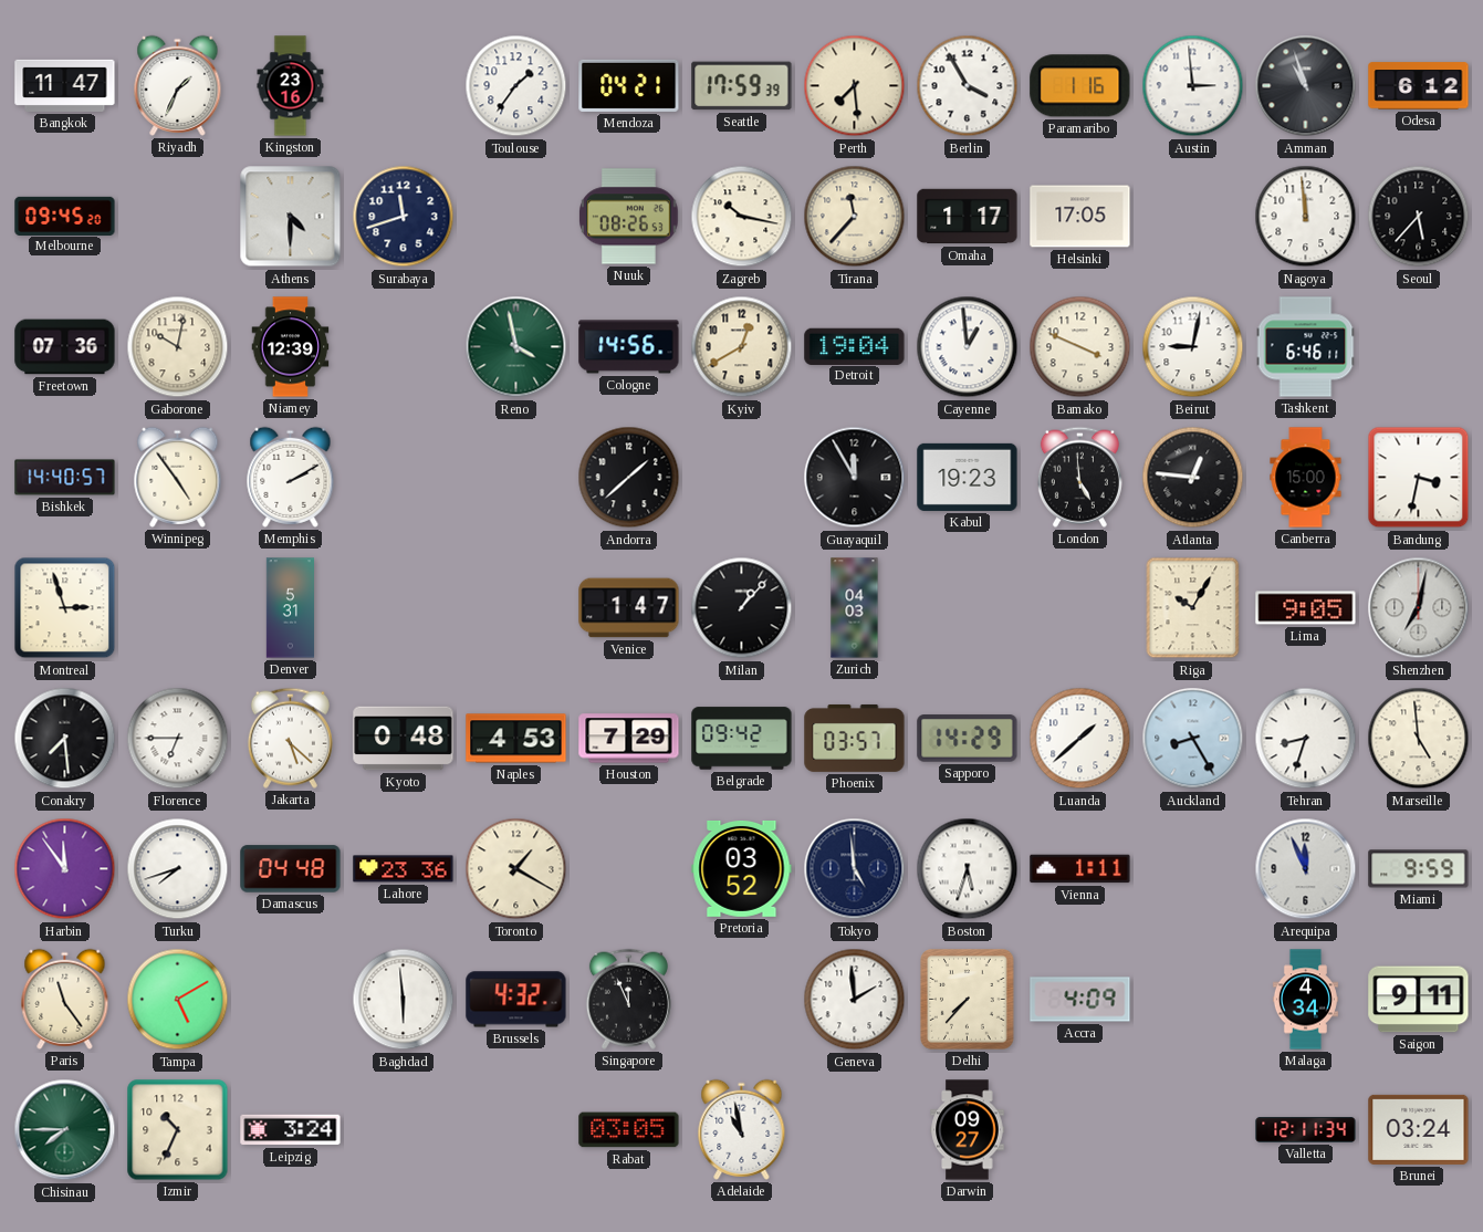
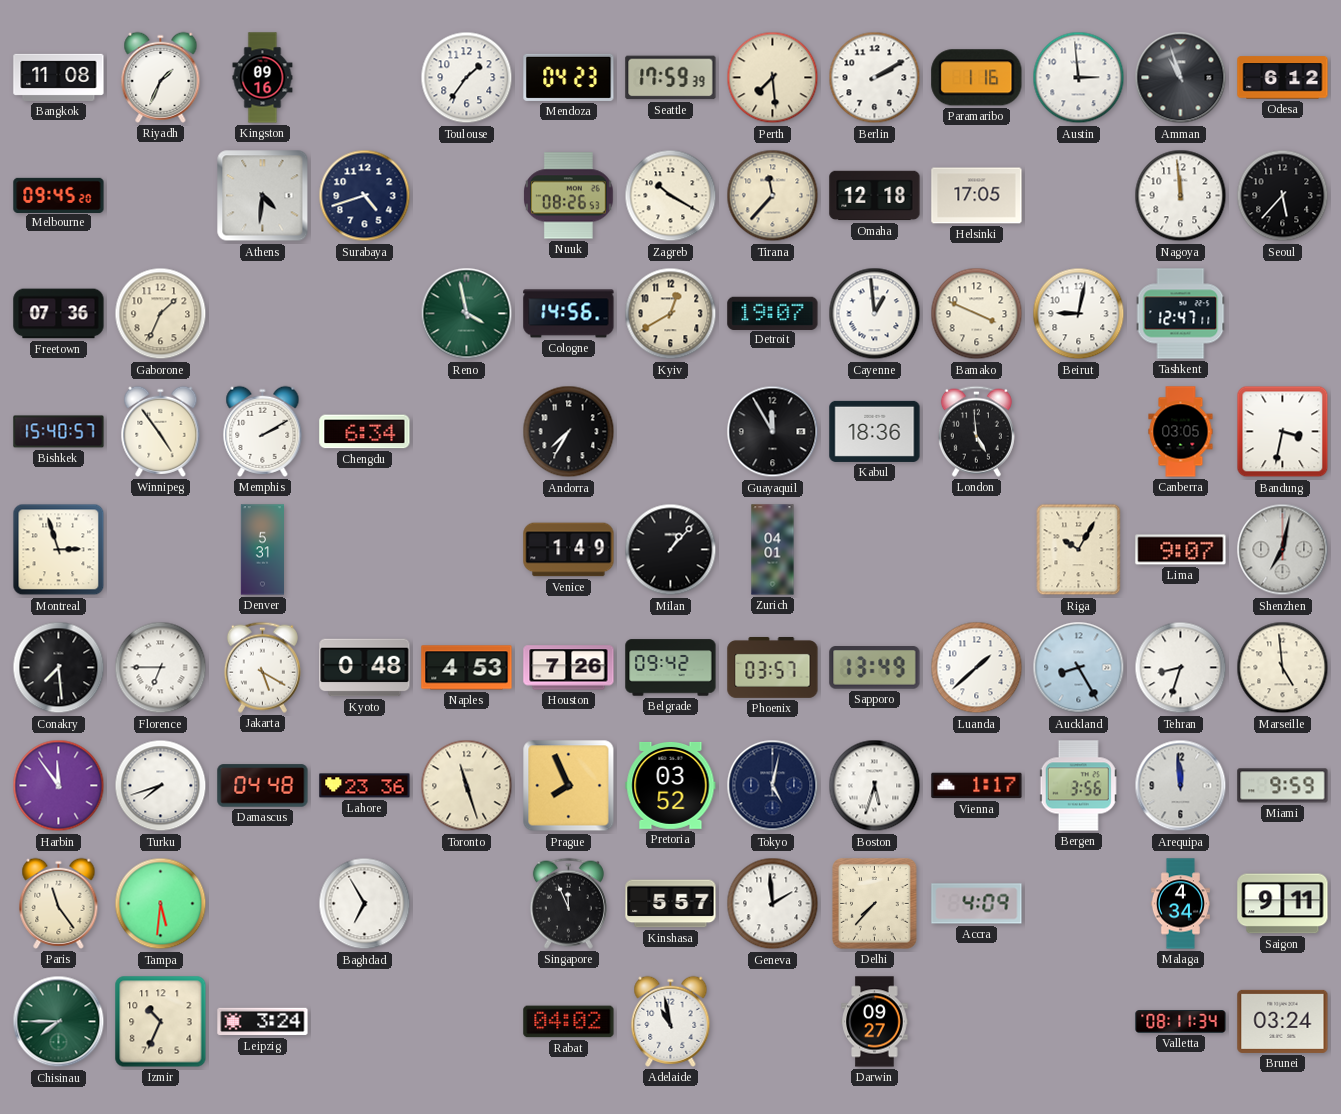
Bangkok: 11:47 -> 11:08 (59, 77)
Kingston: 23:16 -> 09:16 (263, 78)
Mendoza: 04:21 -> 04:23 (569, 77)
Berlin: 3:55 -> 2:10 (875, 78)
Athens: 4:30 -> 4:31 (263, 196)
Surabaya: 11:42 -> 4:42 (365, 196)
Zagreb: 10:17 -> 10:20 (671, 196)
Omaha: 1:17 -> 12:18 (875, 196)
Gaborone: 10:02 -> 1:34 (161, 314)
Niamey: 12:39 -> none (291, 347)
Detroit: 19:04 -> 19:07 (773, 313)
Tashkent: 6:46 -> 12:47 (1181, 314)
Bishkek: 14:40 -> 15:40 (59, 432)
Chengdu: none -> 6:34 (365, 432)
Andorra: 1:38 -> 7:35 (569, 432)
Kabul: 19:23 -> 18:36 (875, 431)
Atlanta: 12:46 -> none (1193, 478)
Canberra: 15:00 -> 03:05 (1181, 432)
Venice: 1:47 -> 1:49 (569, 550)
Zurich: 04:03 -> 04:01 (773, 550)
Lima: 9:05 -> 9:07 (1181, 550)
Jakarta: 5:22 -> 5:20 (262, 667)
Houston: 7:29 -> 7:26 (569, 668)
Sapporo: 14:29 -> 13:49 (875, 668)
Toronto: 1:20 -> 11:27 (467, 786)
Prague: none -> 7:56 (569, 786)
Tokyo: 4:59 -> 5:02 (773, 786)
Vienna: 1:11 -> 1:17 (977, 786)
Bergen: none -> 3:56 (1078, 786)
Arequipa: 11:56 -> 11:59 (1181, 786)
Tampa: 5:10 -> 5:31 (161, 904)
Baghdad: 5:59 -> 6:55 (365, 904)
Brussels: 4:32 -> none (516, 1000)
Kinshasa: none -> 5:57 (671, 904)
Rabat: 03:05 -> 04:02 (569, 1022)
Valletta: 12:11 -> 08:11 (1181, 1022)
